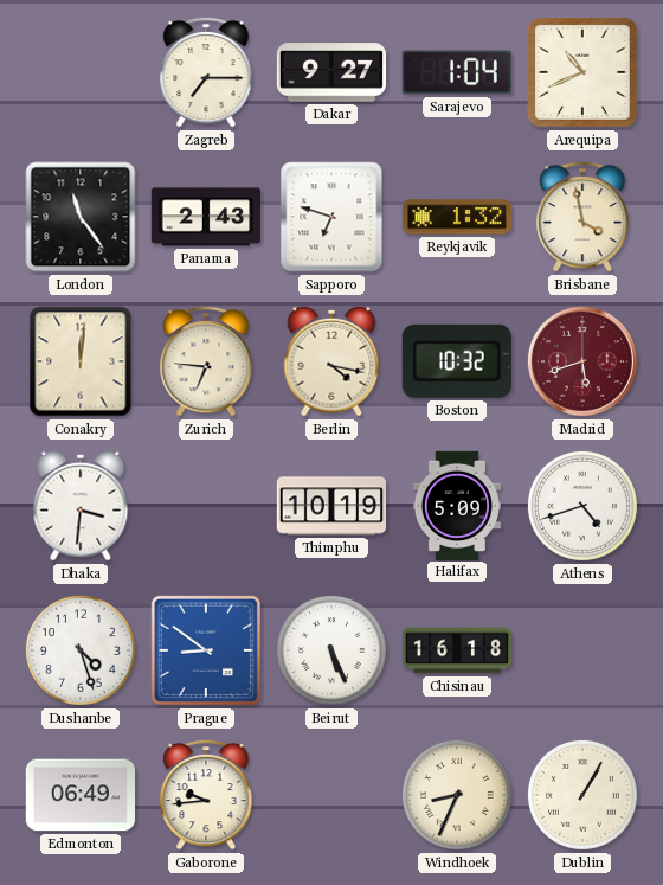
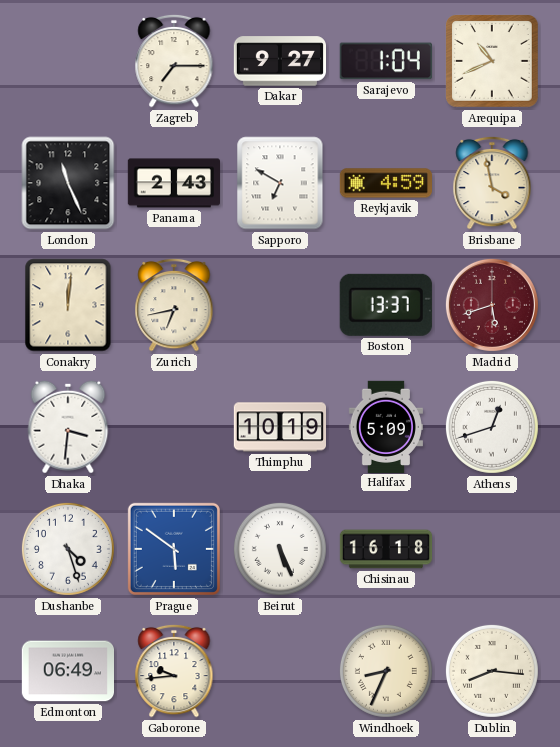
London: 11:24 -> 11:26 (68, 183)
Sapporo: 6:48 -> 6:50 (280, 183)
Reykjavik: 1:32 -> 4:59 (385, 183)
Zurich: 6:46 -> 6:43 (174, 305)
Berlin: 4:17 -> none (331, 361)
Boston: 10:32 -> 13:37 (386, 305)
Athens: 4:42 -> 12:42 (492, 427)
Prague: 8:51 -> 5:51 (174, 549)
Dublin: 1:05 -> 8:16 (492, 671)
